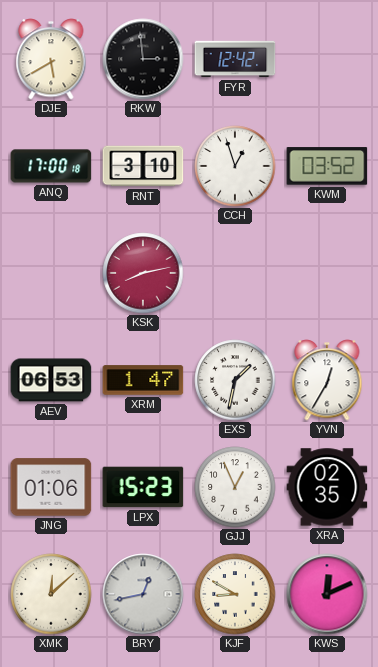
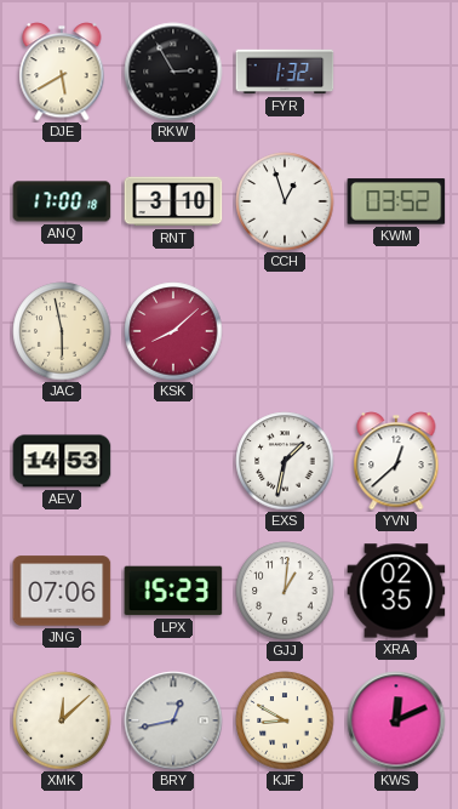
RKW: 2:59 -> 2:55 (173, 72)
FYR: 12:42 -> 1:32 (285, 72)
JAC: none -> 5:58 (62, 331)
KSK: 8:13 -> 8:08 (173, 331)
AEV: 06:53 -> 14:53 (62, 461)
XRM: 1:47 -> none (143, 380)
YVN: 12:35 -> 12:38 (396, 461)
JNG: 01:06 -> 07:06 (62, 591)
GJJ: 12:56 -> 1:01 (285, 591)
